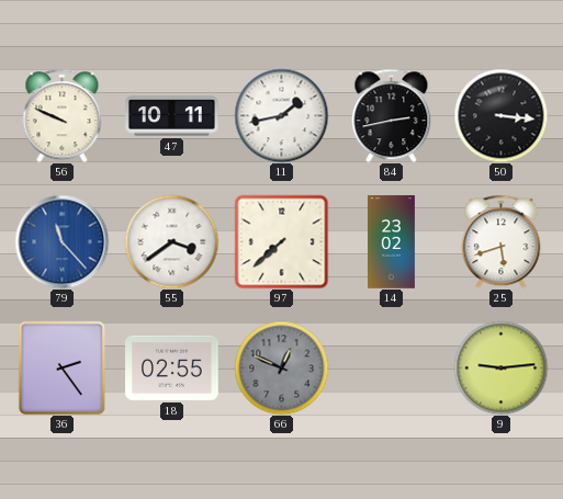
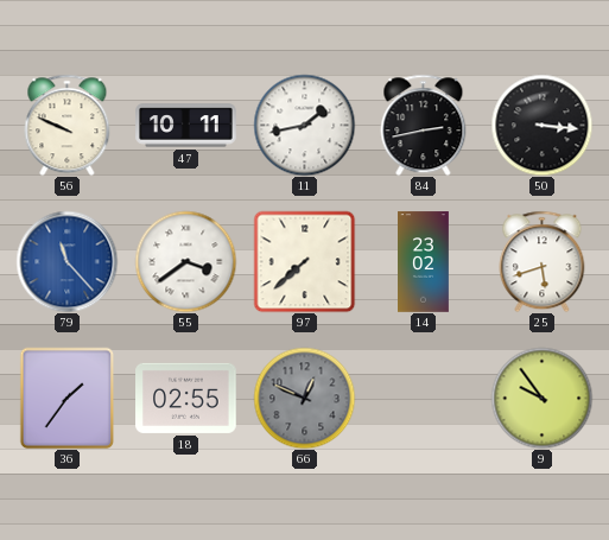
36: 2:24 -> 1:36 (68, 398)
9: 9:14 -> 9:54 (541, 398)
